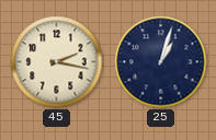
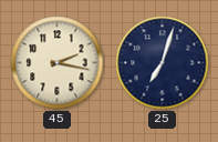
25: 1:03 -> 7:03 (163, 63)
